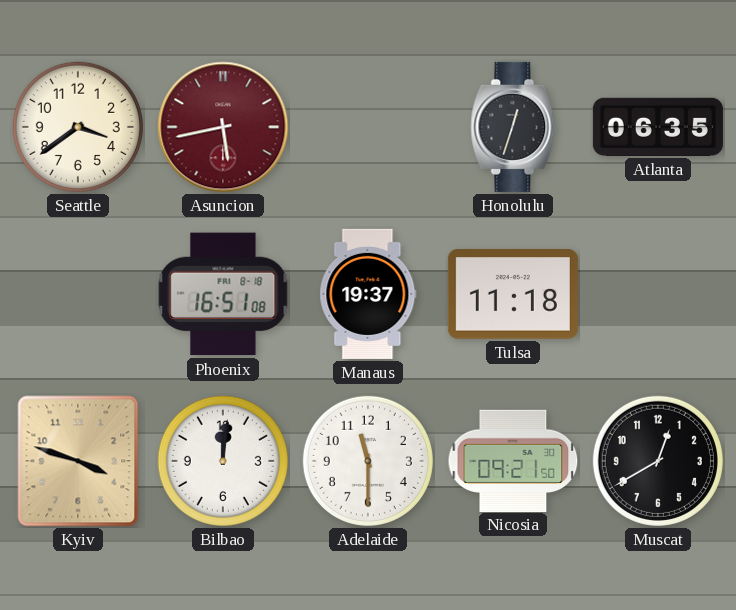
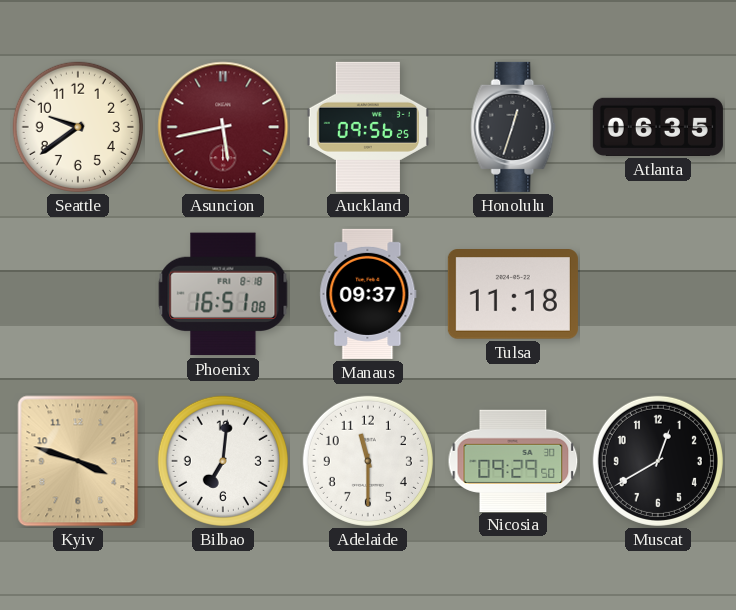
Seattle: 3:39 -> 9:39 (78, 127)
Auckland: none -> 09:56 (368, 127)
Manaus: 19:37 -> 09:37 (368, 294)
Bilbao: 12:01 -> 7:01 (223, 461)
Nicosia: 09:21 -> 09:29 (513, 460)
